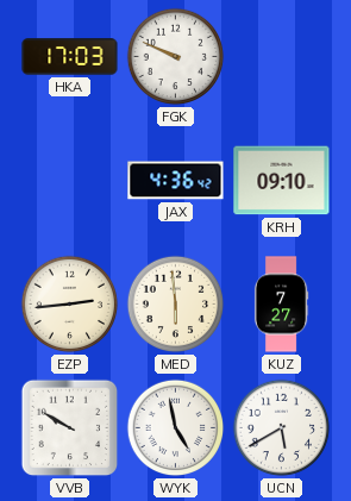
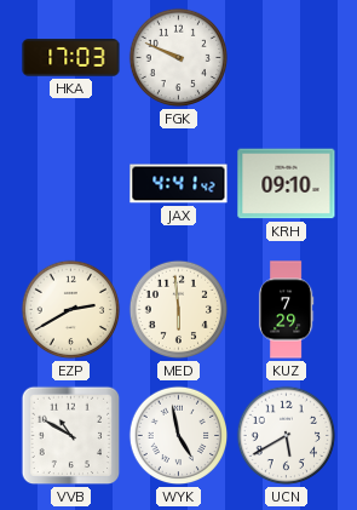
JAX: 4:36 -> 4:41 (179, 184)
EZP: 2:44 -> 2:40 (71, 310)
KUZ: 7:27 -> 7:29 (286, 310)
VVB: 9:50 -> 10:50 (71, 436)
